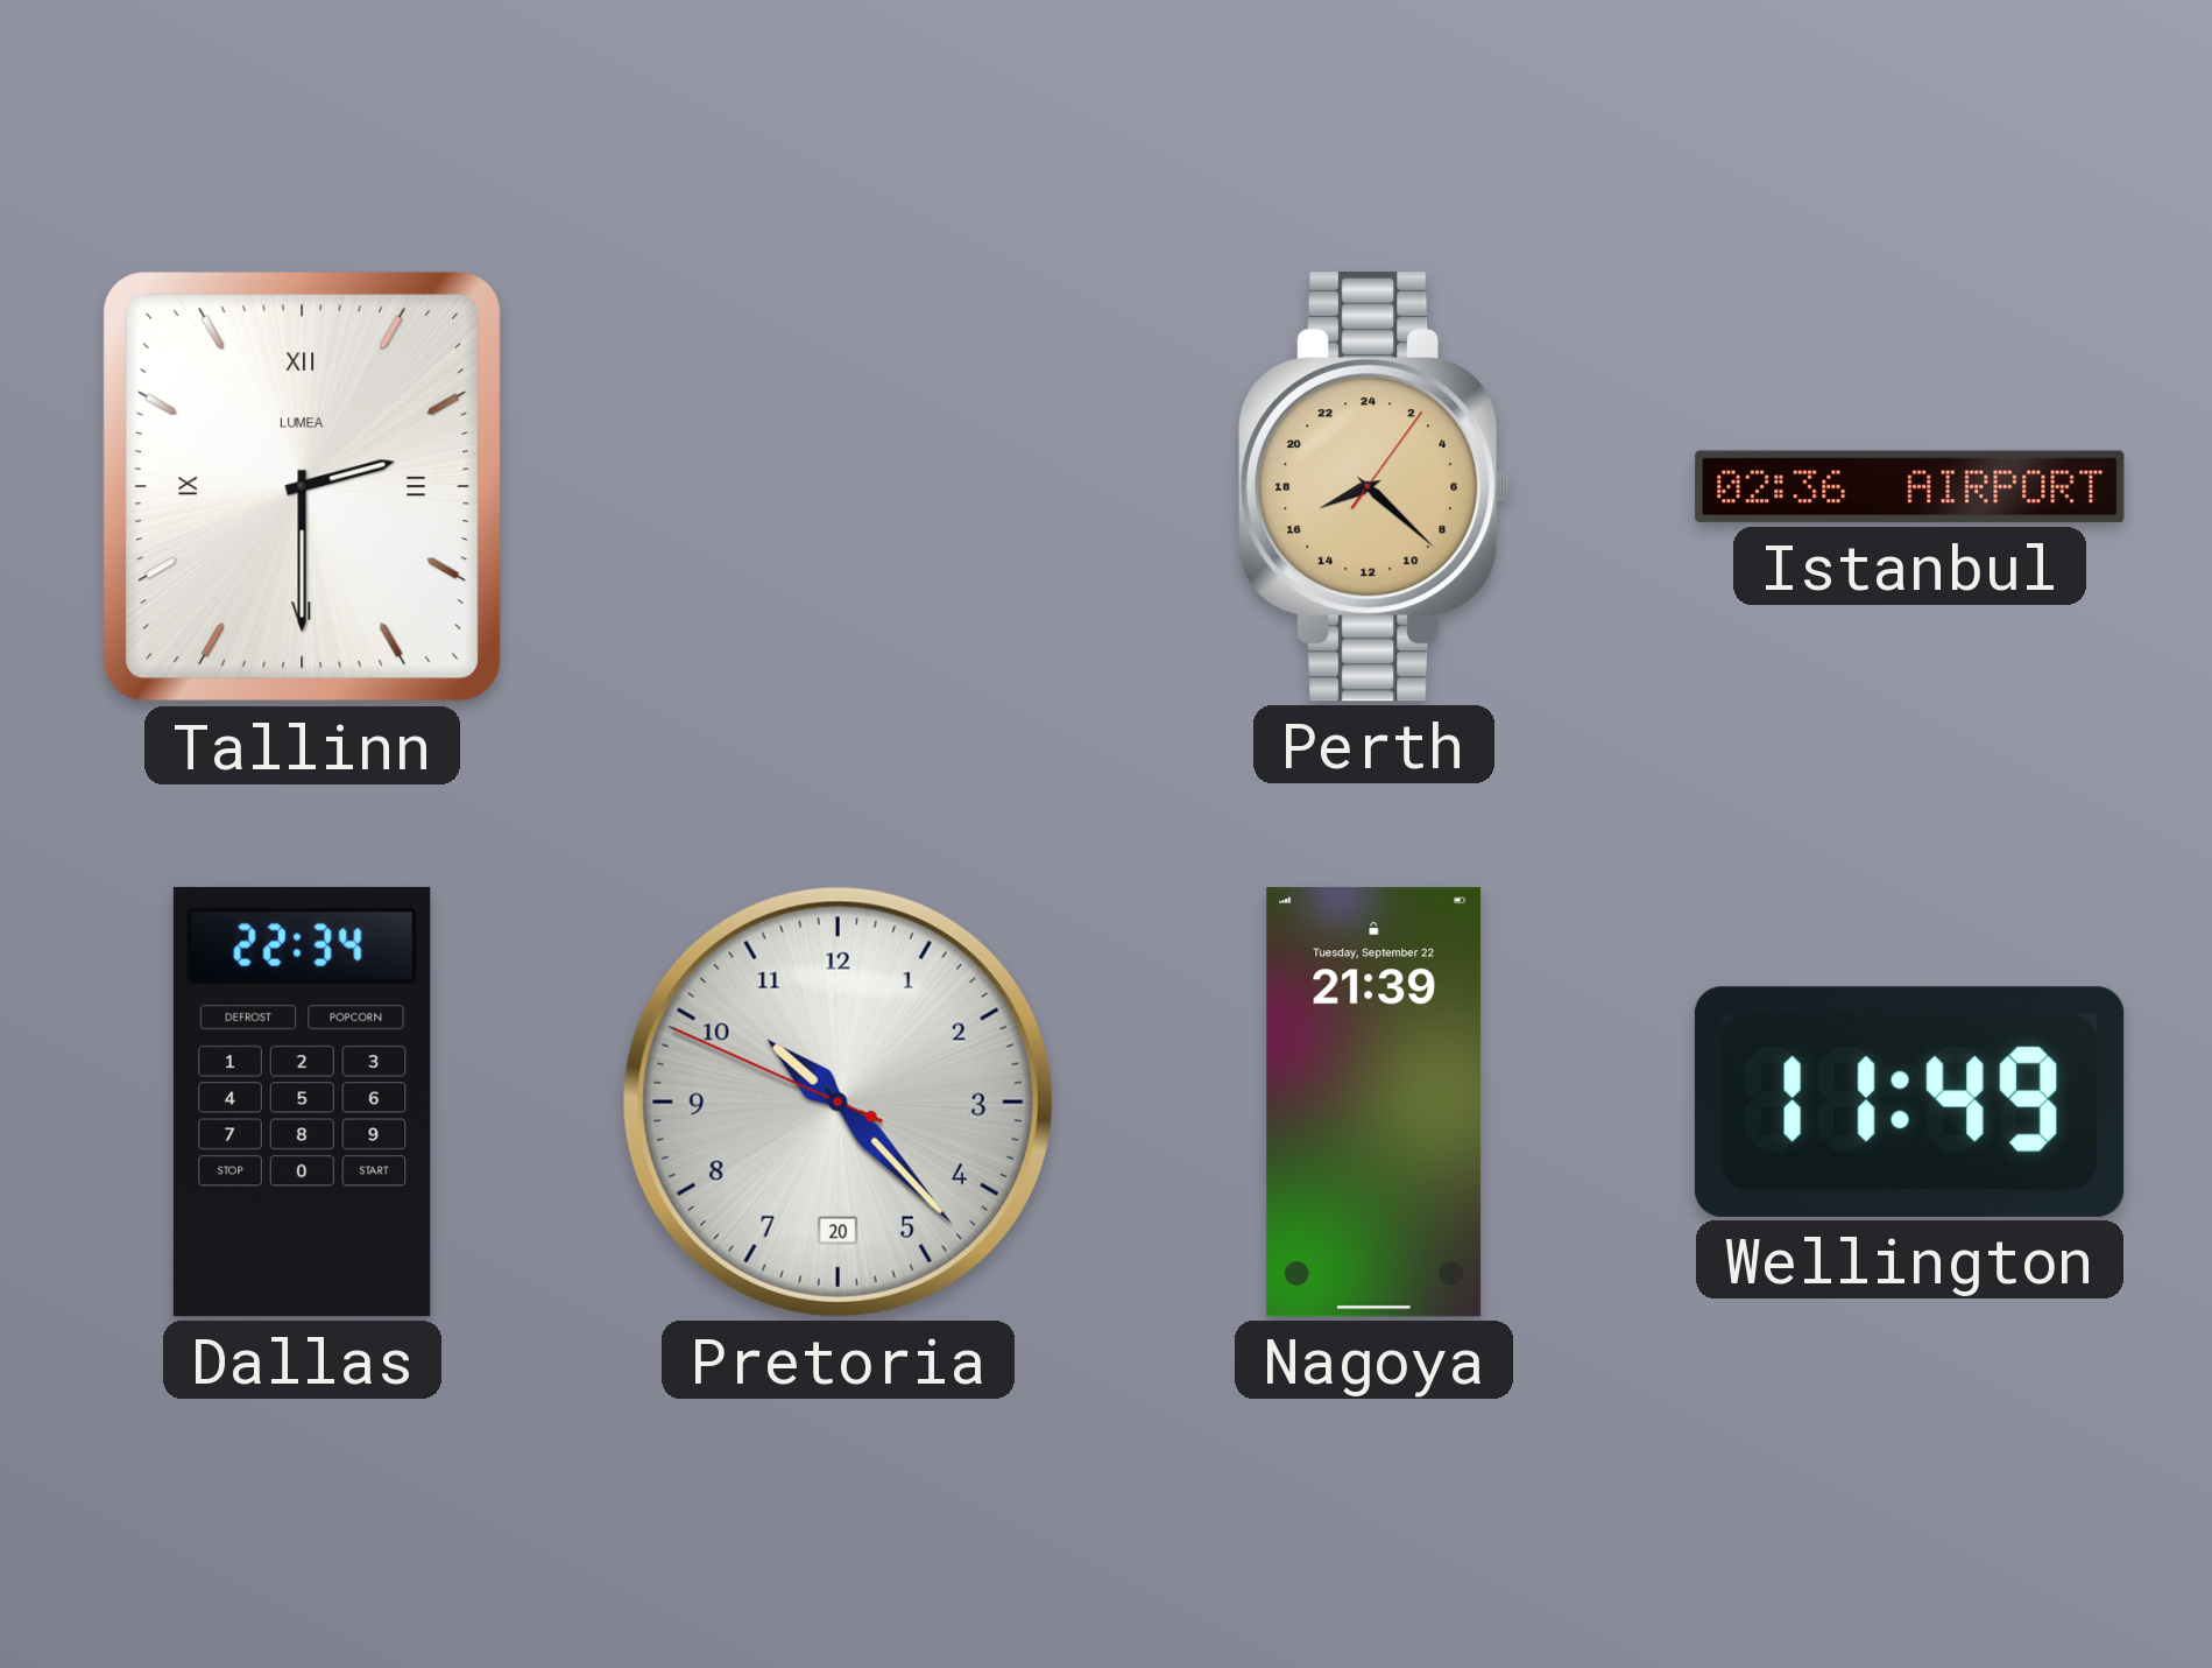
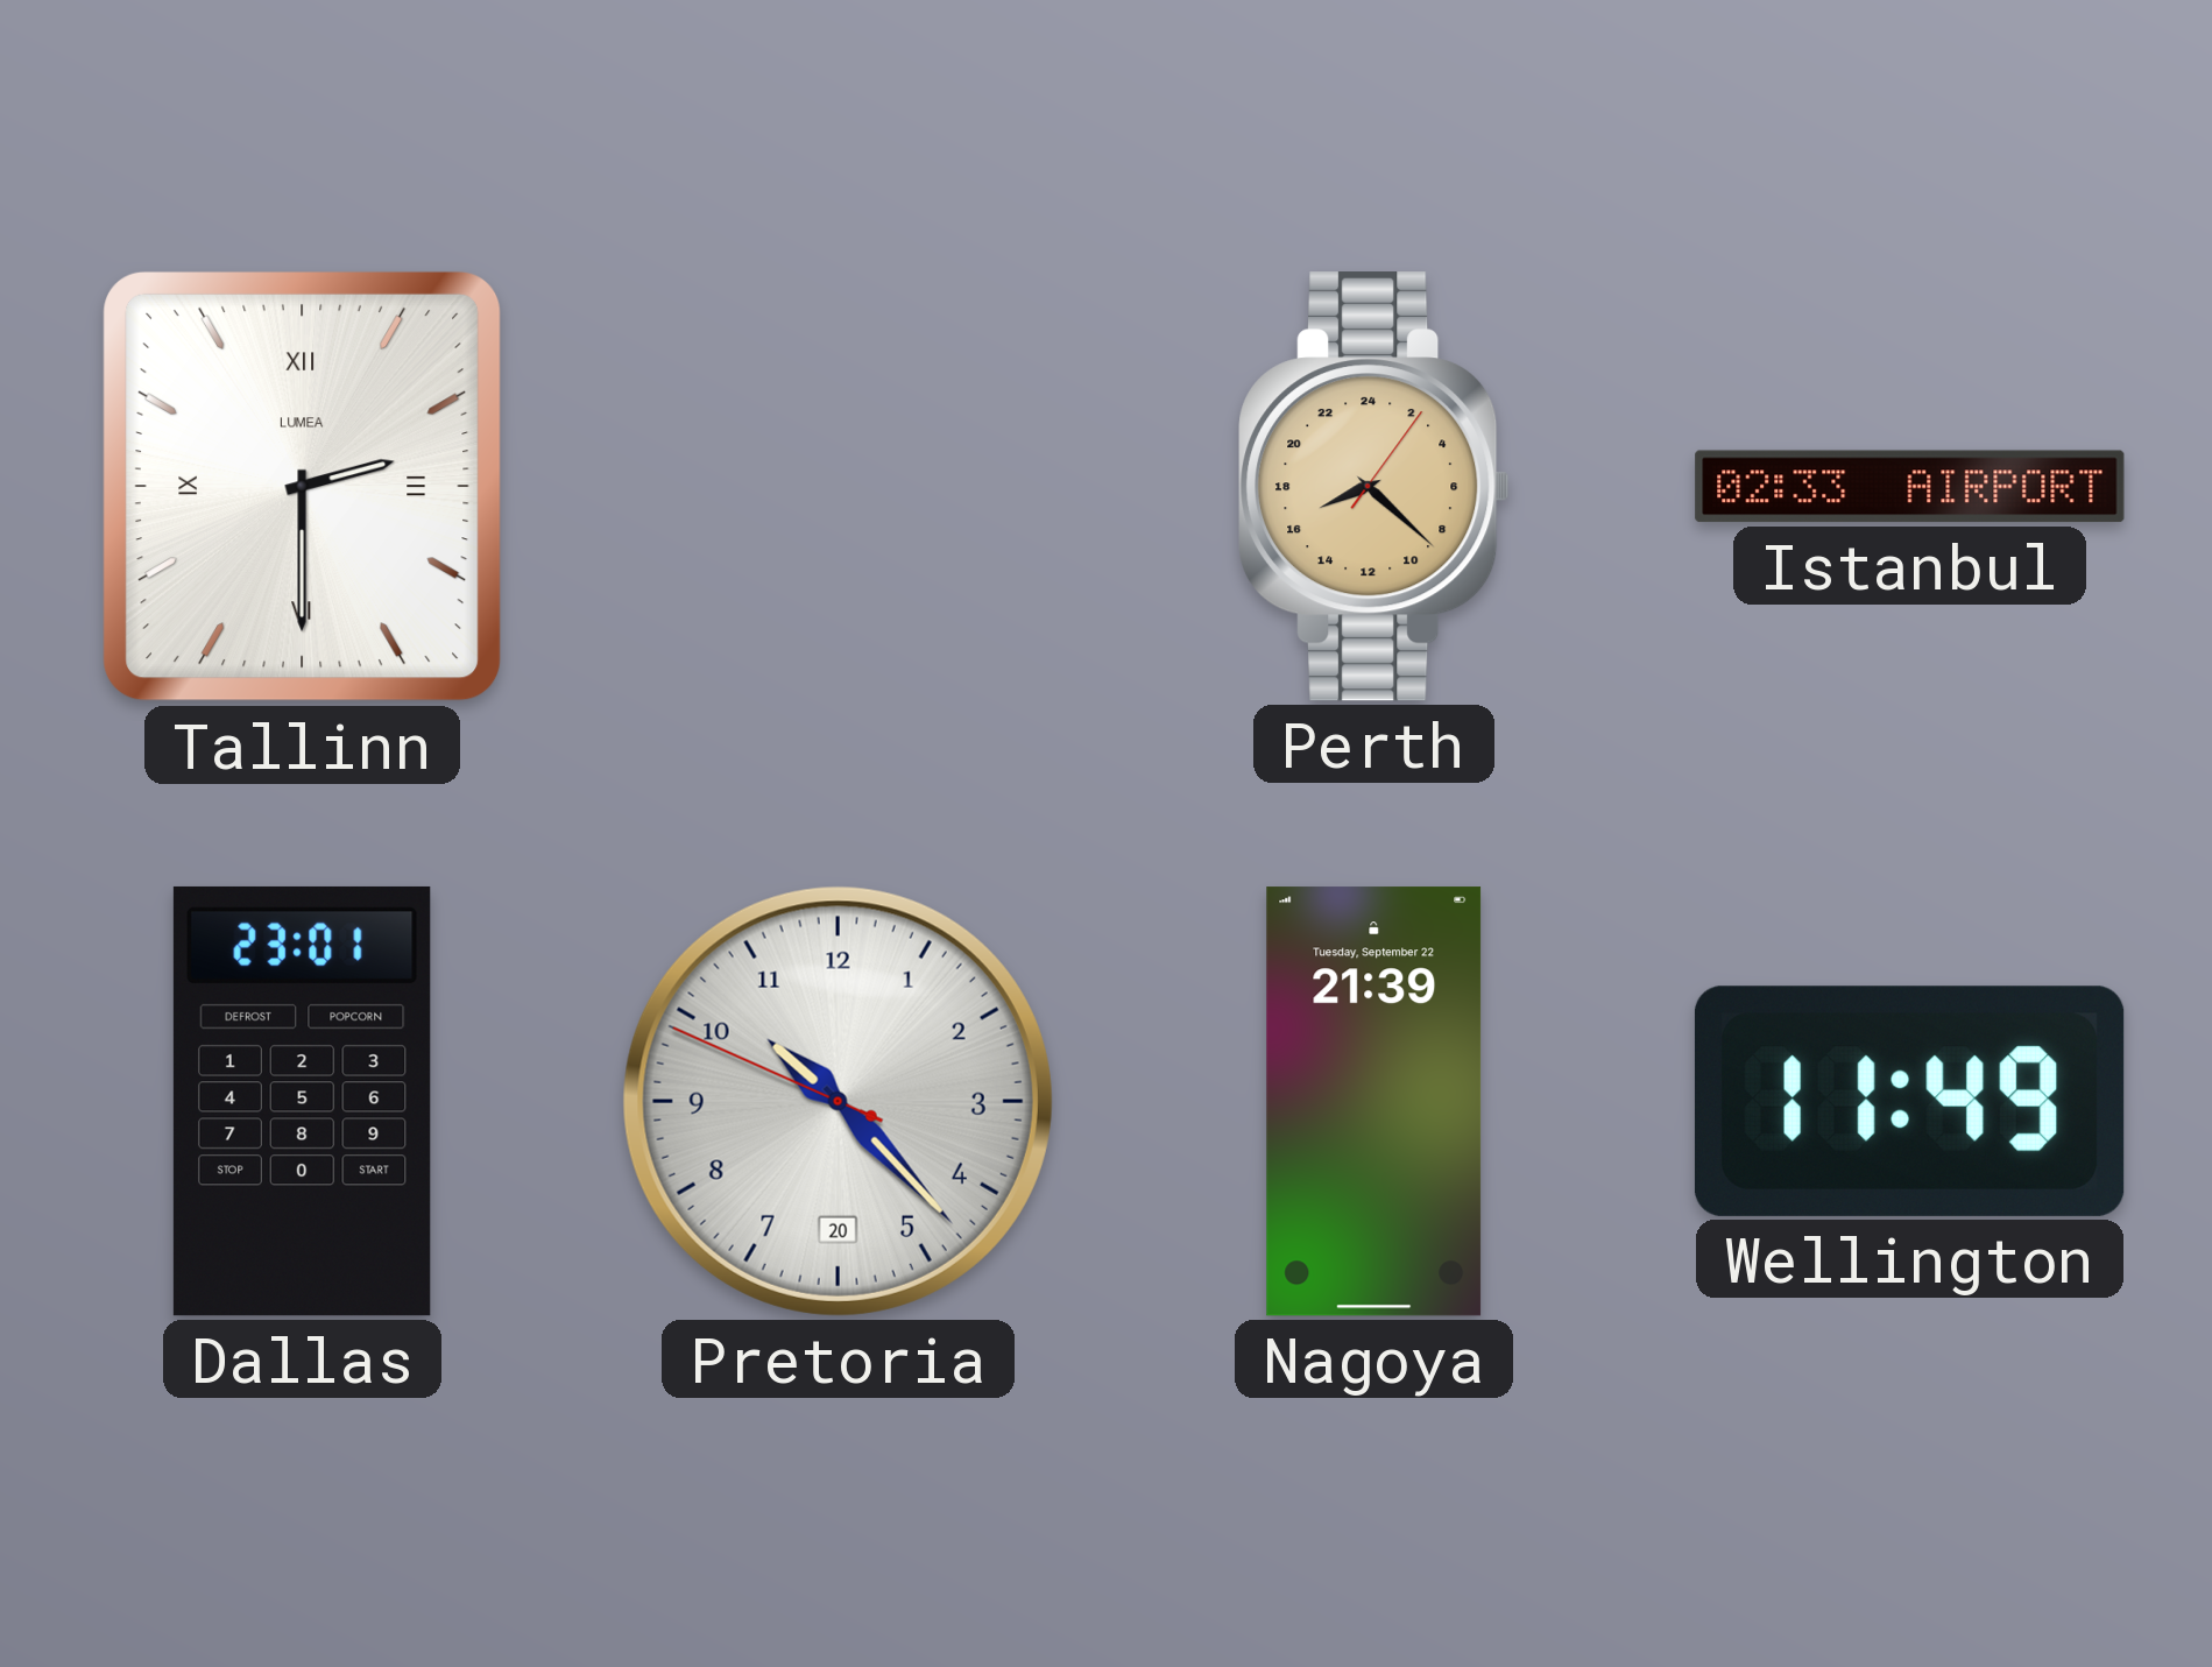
Istanbul: 02:36 -> 02:33 (1910, 487)
Dallas: 22:34 -> 23:01 (302, 1101)
